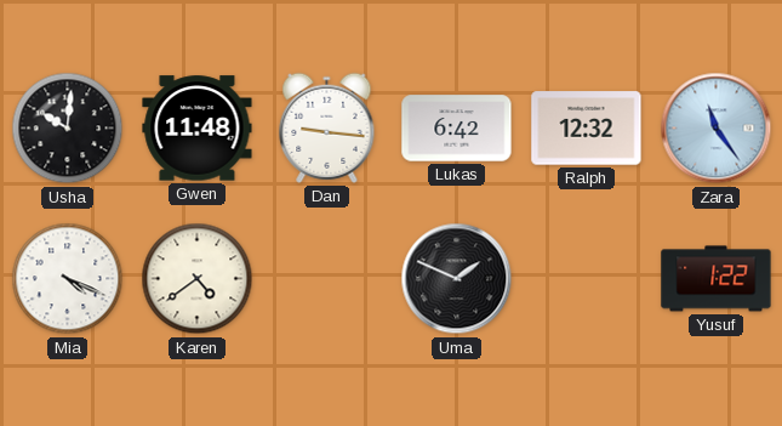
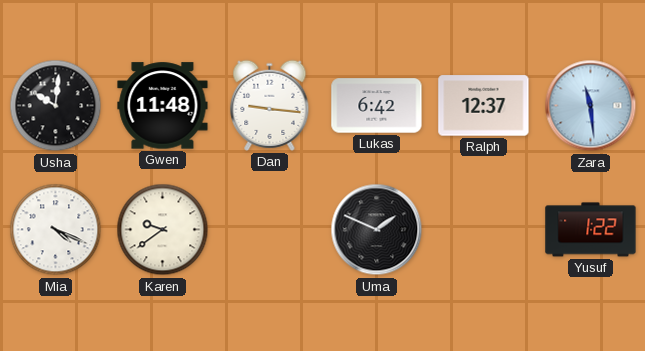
Ralph: 12:32 -> 12:37 (484, 106)
Zara: 11:24 -> 11:29 (591, 106)
Karen: 4:39 -> 9:39 (163, 230)
